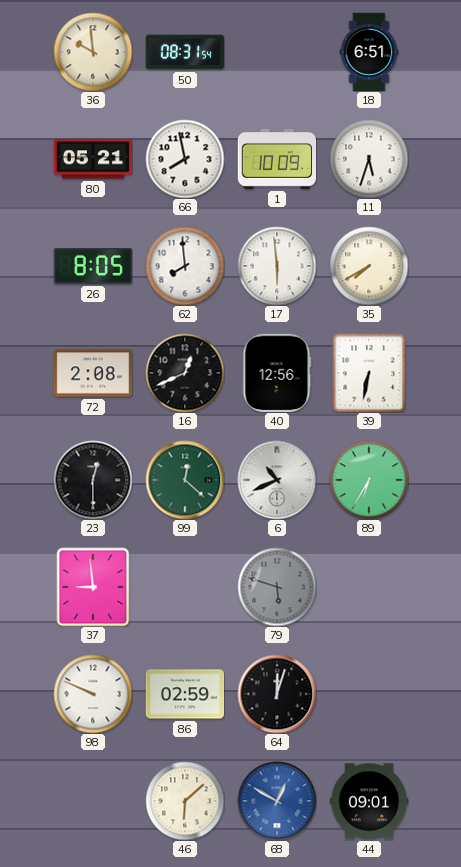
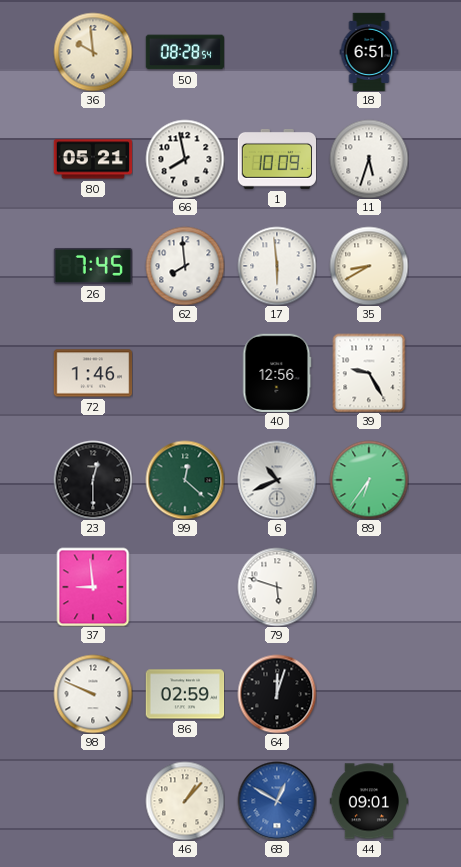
50: 08:31 -> 08:28 (184, 52)
26: 8:05 -> 7:45 (92, 266)
35: 7:40 -> 8:40 (369, 266)
72: 2:08 -> 1:46 (93, 373)
16: 12:41 -> none (185, 373)
39: 6:32 -> 9:25 (369, 373)
89: 6:35 -> 6:36 (369, 480)
79 dial: grey -> white (277, 587)
46: 6:08 -> 1:07 (185, 801)
